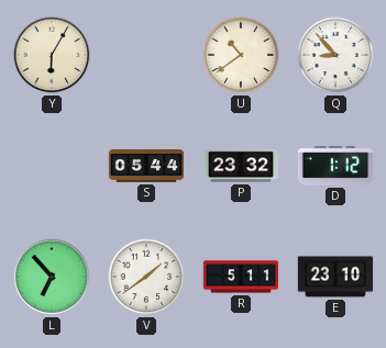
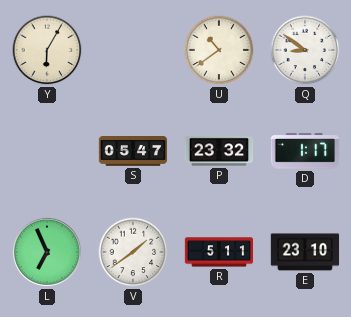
Q: 8:53 -> 8:51 (305, 50)
S: 05:44 -> 05:47 (133, 151)
D: 1:12 -> 1:17 (305, 151)
L: 6:53 -> 6:56 (47, 252)
